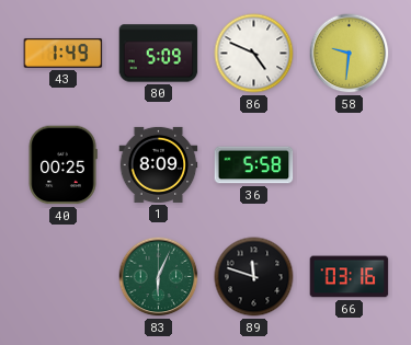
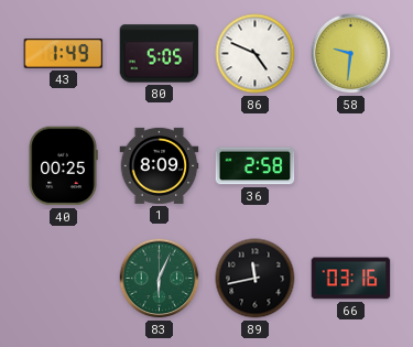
80: 5:09 -> 5:05 (160, 54)
36: 5:58 -> 2:58 (256, 166)
89: 11:48 -> 11:43 (256, 279)
